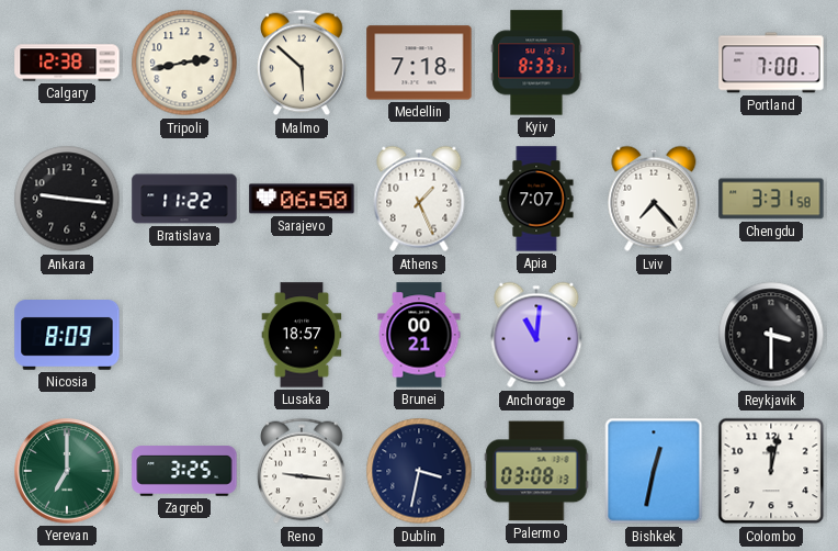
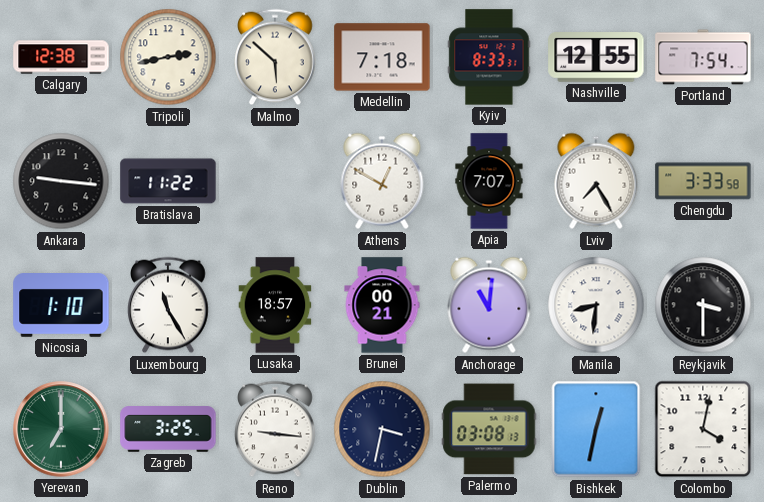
Nashville: none -> 12:55 (596, 58)
Portland: 7:00 -> 7:54 (703, 57)
Sarajevo: 06:50 -> none (302, 199)
Athens: 1:26 -> 12:50 (382, 181)
Lviv: 7:23 -> 7:25 (596, 181)
Chengdu: 3:31 -> 3:33 (703, 181)
Nicosia: 8:09 -> 1:10 (61, 306)
Luxembourg: none -> 11:25 (168, 305)
Manila: none -> 8:31 (596, 305)
Colombo: 12:02 -> 4:02 (703, 429)
